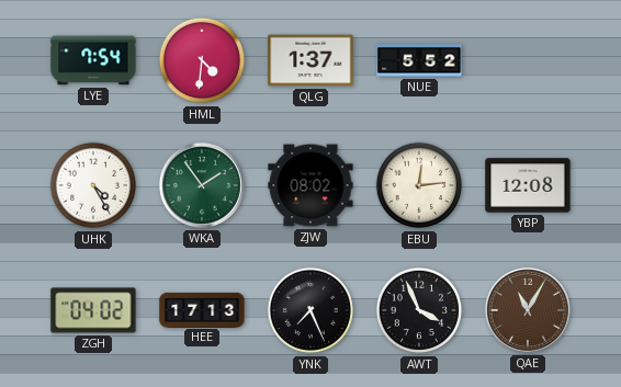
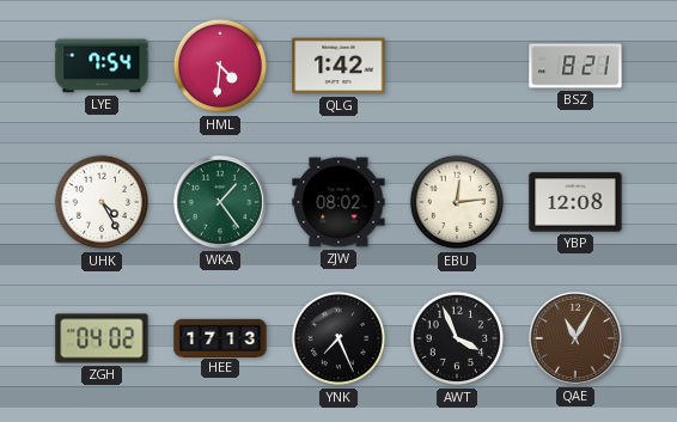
QLG: 1:37 -> 1:42 (338, 66)
NUE: 5:52 -> none (419, 60)
BSZ: none -> 8:21 (575, 66)
WKA: 1:54 -> 1:24 (220, 202)
